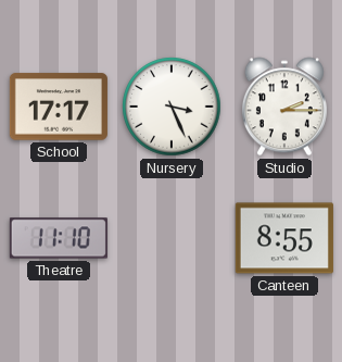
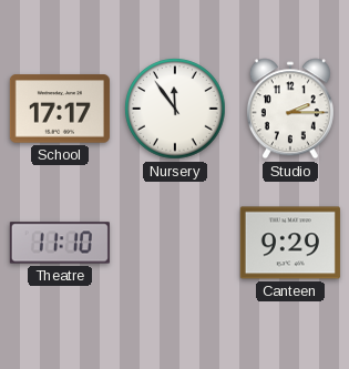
Nursery: 3:26 -> 11:54 (175, 109)
Canteen: 8:55 -> 9:29 (290, 243)
